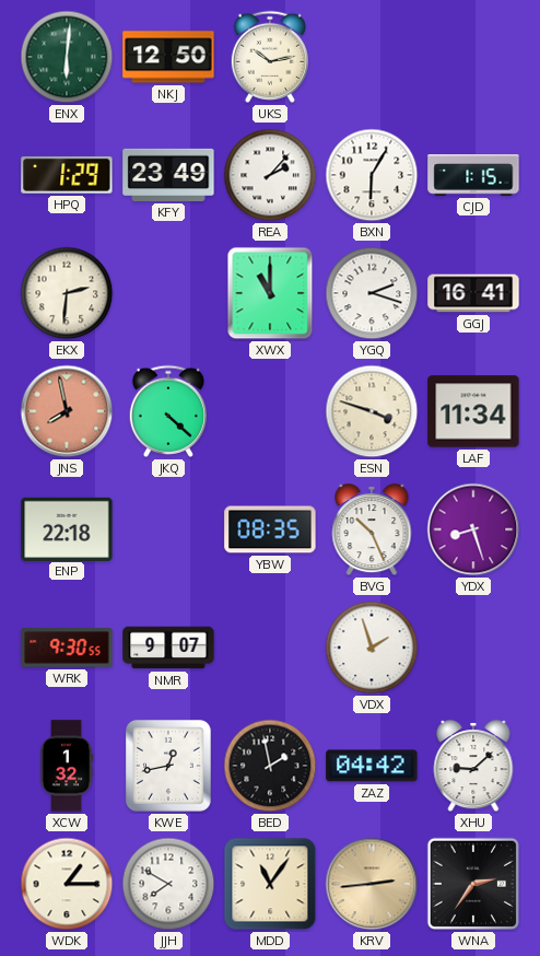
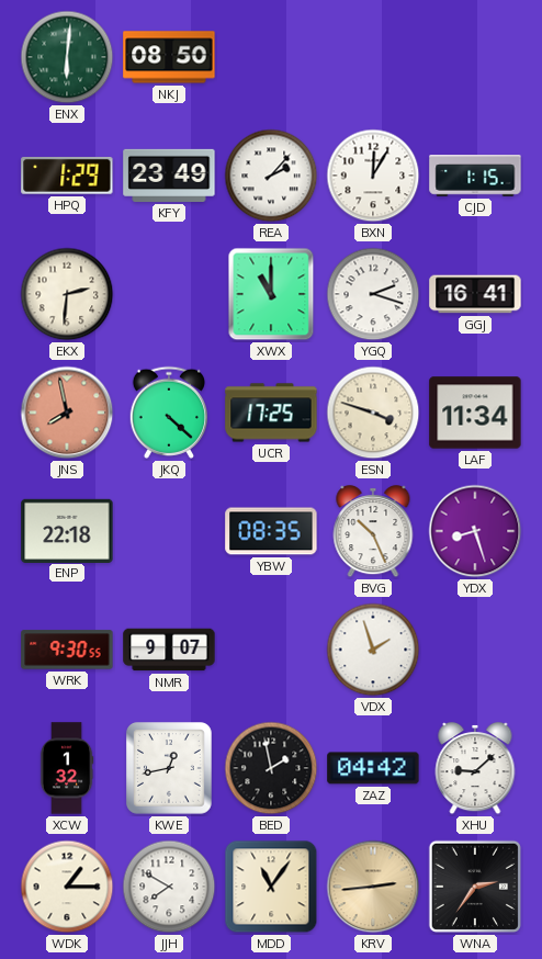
NKJ: 12:50 -> 08:50 (169, 57)
UKS: 10:13 -> none (269, 57)
BXN: 6:05 -> 12:05 (373, 176)
UCR: none -> 17:25 (271, 413)
